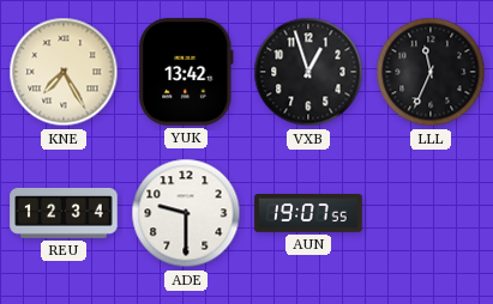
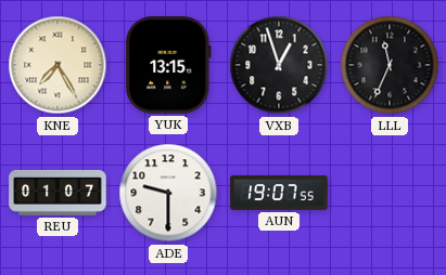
YUK: 13:42 -> 13:15 (169, 65)
REU: 12:34 -> 01:07 (58, 193)
